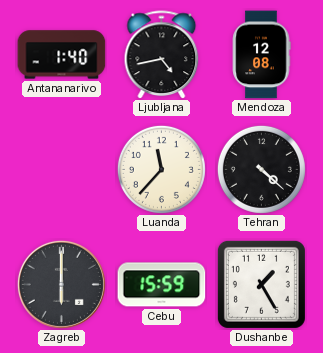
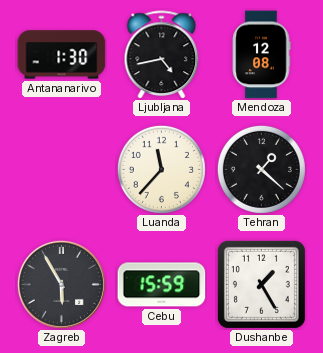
Antananarivo: 1:40 -> 1:30 (62, 55)
Tehran: 4:22 -> 1:22 (261, 169)
Zagreb: 6:00 -> 5:55 (61, 284)
